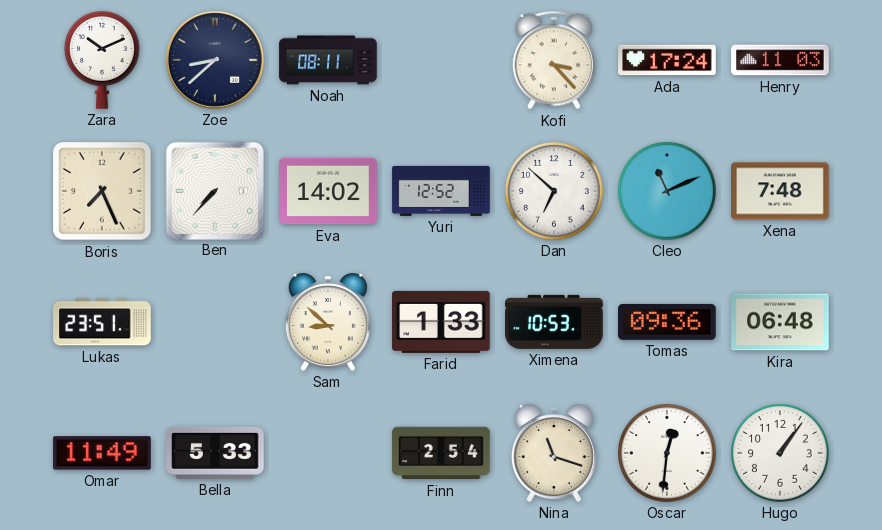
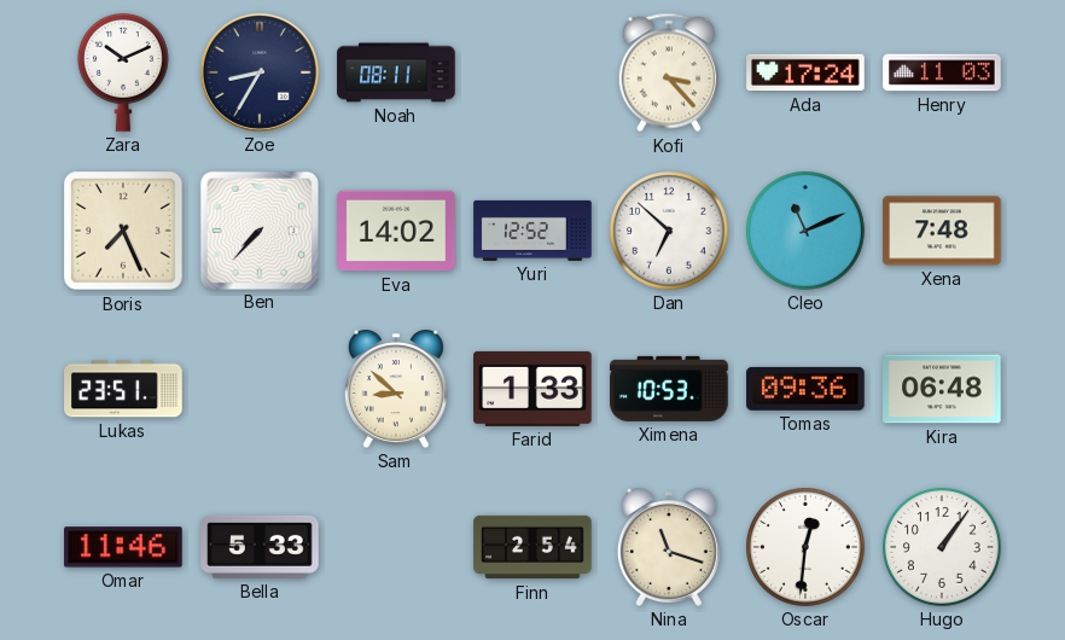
Zoe: 8:38 -> 8:35 (260, 72)
Omar: 11:49 -> 11:46 (123, 547)
